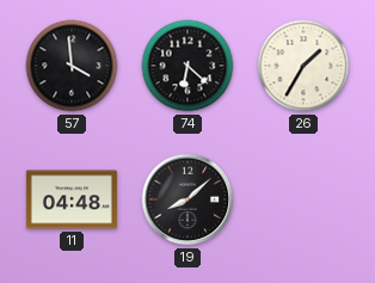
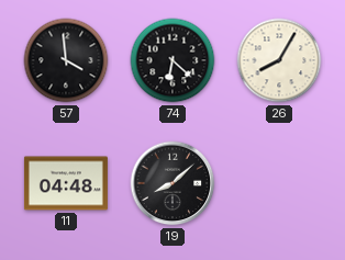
26: 1:35 -> 8:05 (279, 60)
